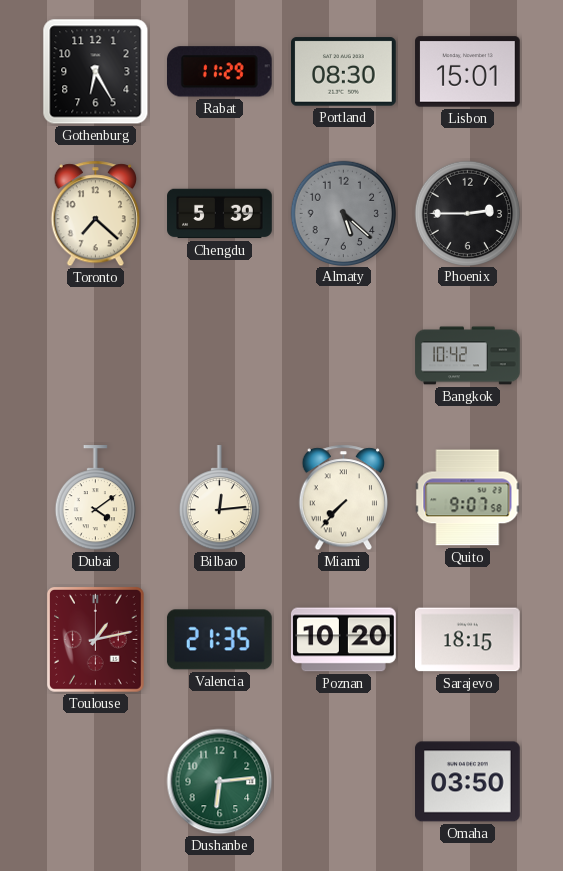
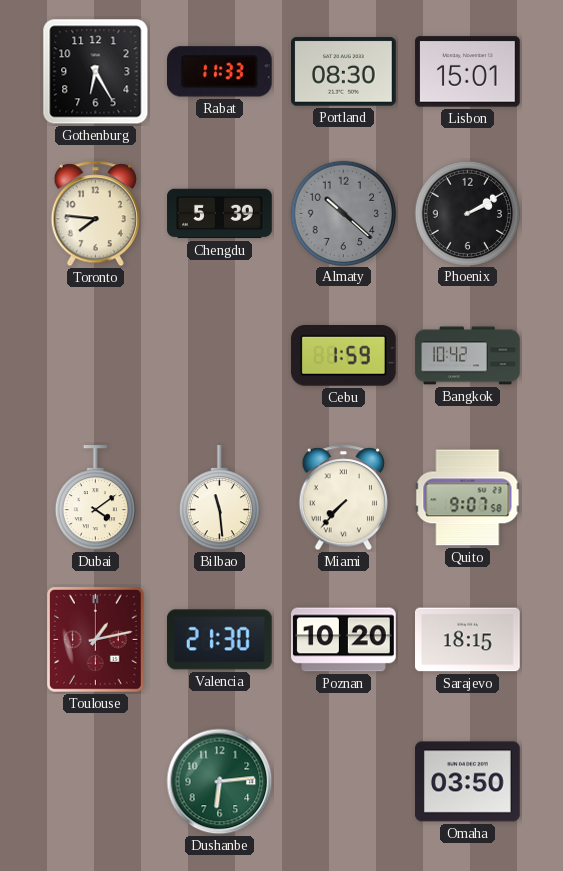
Rabat: 11:29 -> 11:33 (219, 72)
Toronto: 7:22 -> 7:46 (95, 214)
Almaty: 5:22 -> 10:22 (343, 213)
Phoenix: 2:45 -> 2:10 (467, 213)
Cebu: none -> 1:59 (343, 356)
Bilbao: 12:14 -> 11:29 (219, 498)
Valencia: 21:35 -> 21:30 (220, 640)
